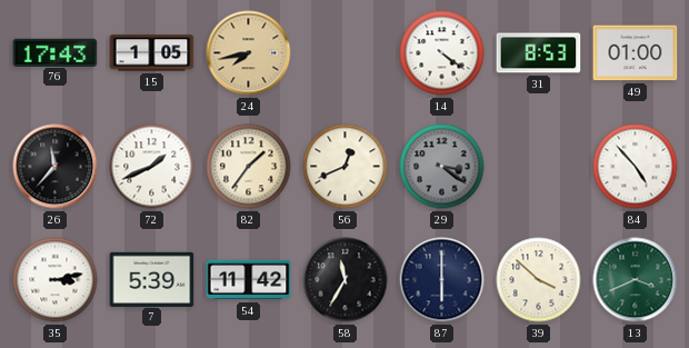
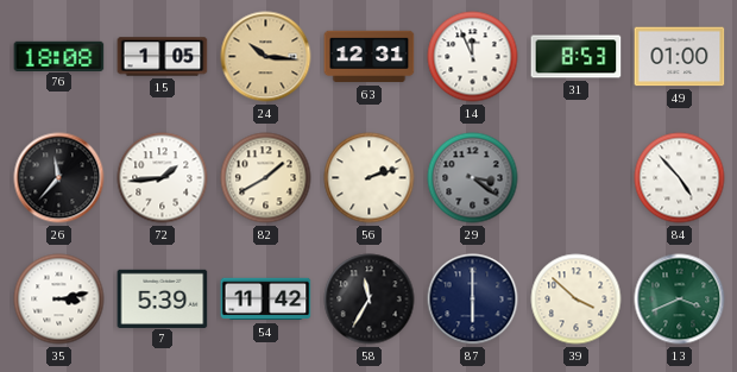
76: 17:43 -> 18:08 (59, 56)
24: 7:43 -> 10:16 (266, 57)
63: none -> 12:31 (370, 57)
14: 4:21 -> 11:56 (473, 57)
72: 1:41 -> 1:44 (163, 178)
82: 1:36 -> 1:40 (266, 178)
56: 12:41 -> 2:12 (370, 178)
